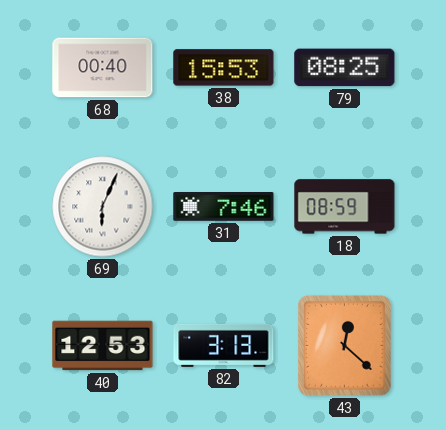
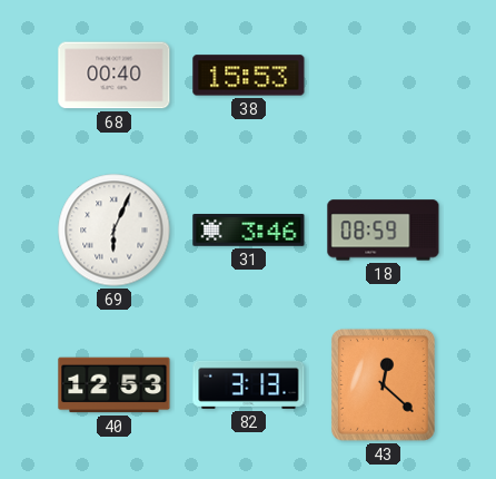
79: 08:25 -> none (345, 68)
31: 7:46 -> 3:46 (249, 231)
